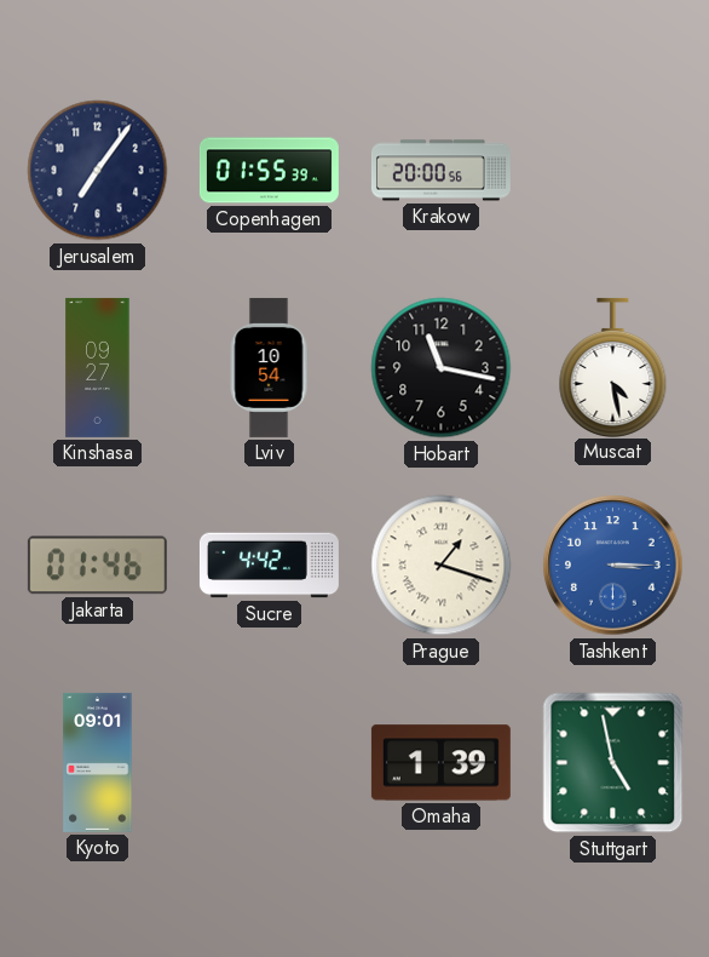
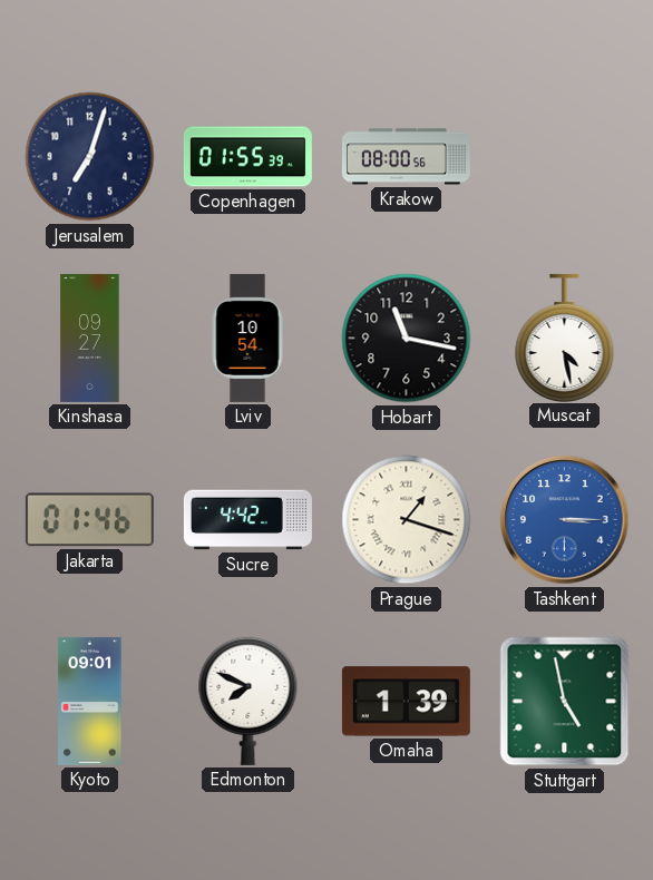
Jerusalem: 7:06 -> 7:03 (90, 157)
Krakow: 20:00 -> 08:00 (406, 157)
Edmonton: none -> 7:49 (248, 701)
